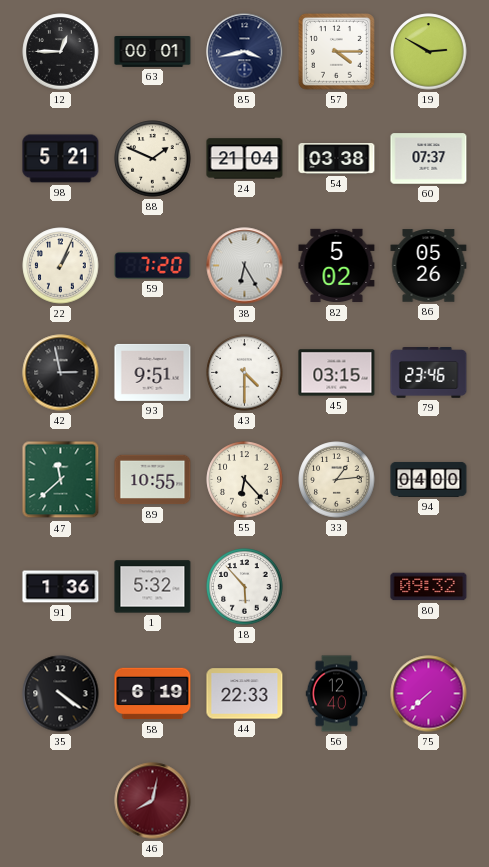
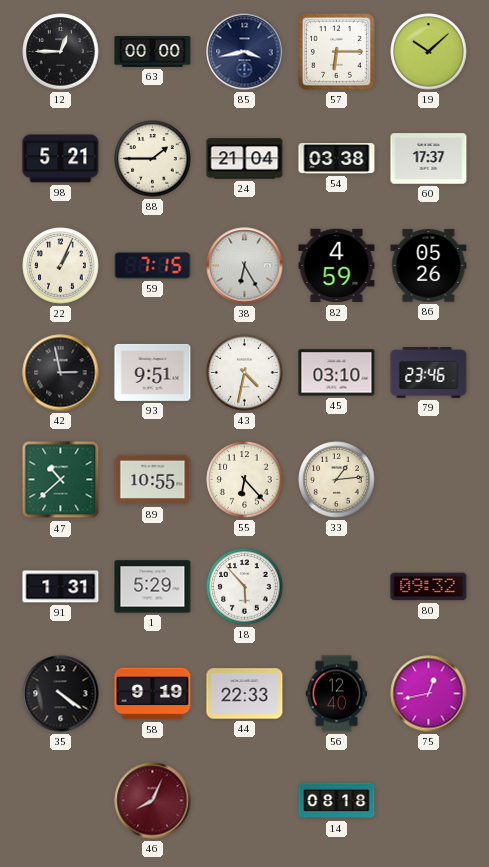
63: 00:01 -> 00:00 (153, 52)
57: 4:15 -> 6:15 (337, 52)
19: 2:50 -> 10:08 (429, 52)
88: 1:49 -> 1:45 (153, 159)
60: 07:37 -> 17:37 (429, 159)
59: 7:20 -> 7:15 (153, 266)
82: 5:02 -> 4:59 (337, 266)
43: 4:30 -> 4:32 (245, 373)
45: 03:15 -> 03:10 (337, 373)
47: 11:38 -> 10:38 (61, 480)
94: 04:00 -> none (429, 479)
91: 1:36 -> 1:31 (61, 587)
1: 5:32 -> 5:29 (153, 587)
58: 6:19 -> 9:19 (153, 694)
75: 7:38 -> 12:43 (429, 694)
46: 8:02 -> 8:04 (153, 801)
14: none -> 08:18 (337, 801)
